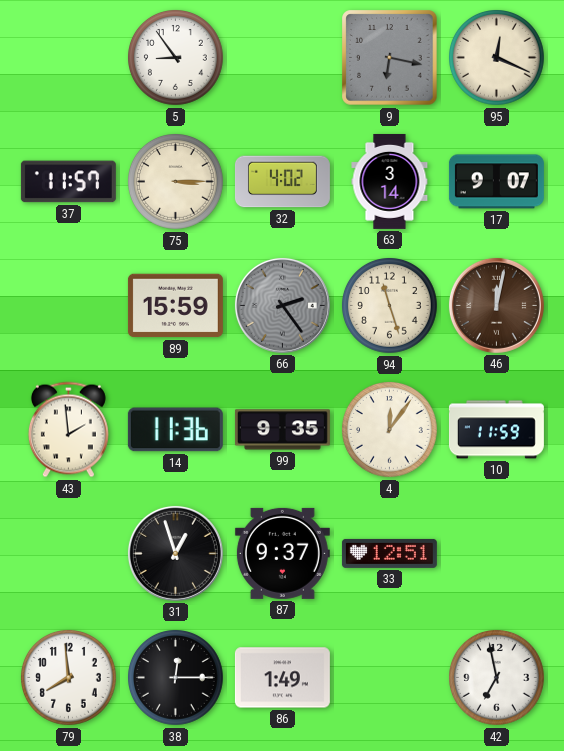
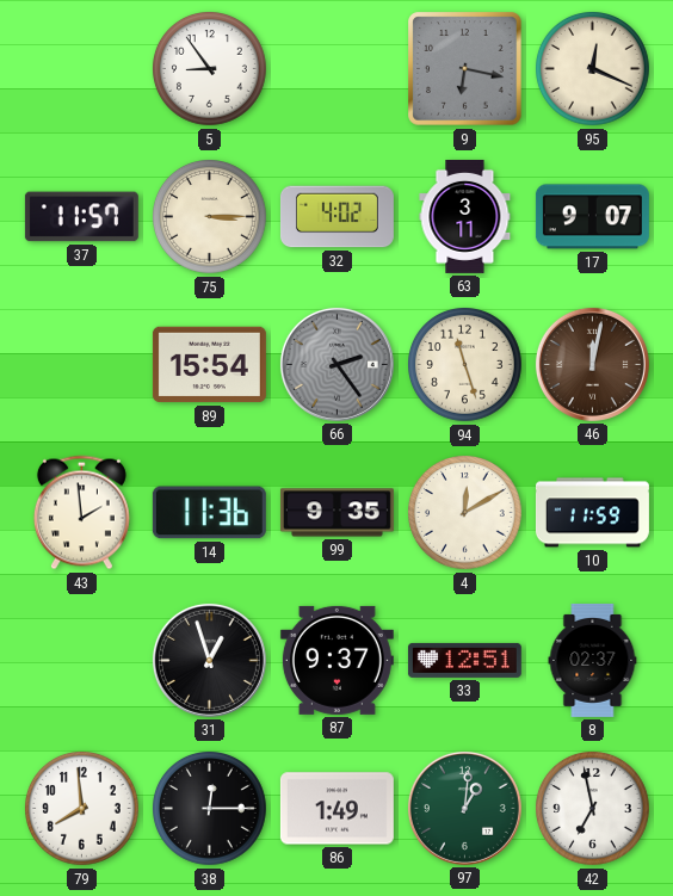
63: 3:14 -> 3:11 (465, 216)
89: 15:59 -> 15:54 (209, 365)
4: 12:06 -> 12:10 (465, 513)
8: none -> 02:37 (593, 660)
97: none -> 1:01 (464, 808)
